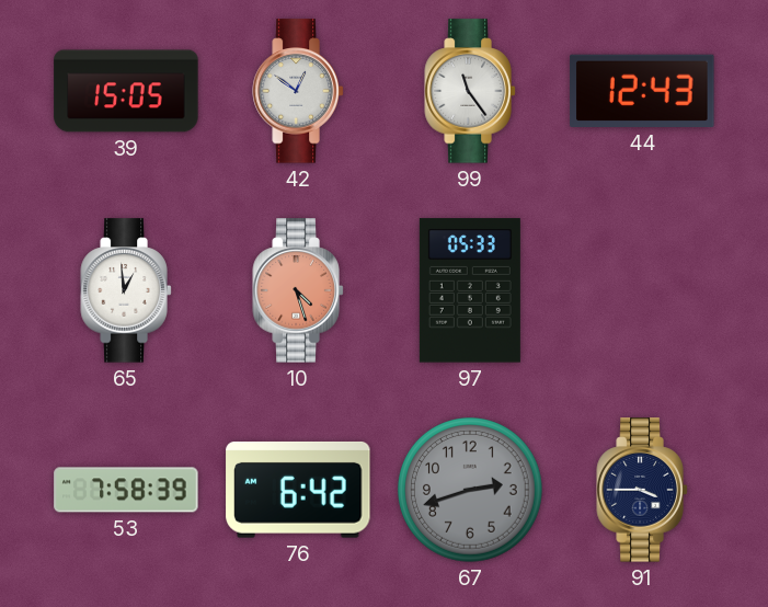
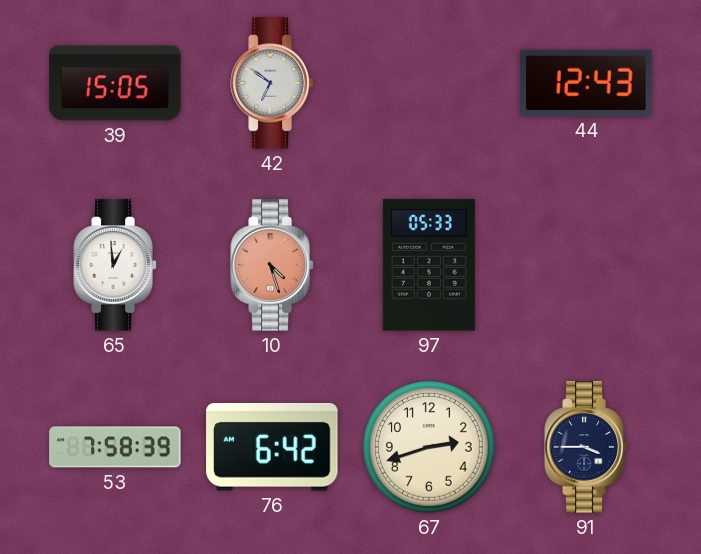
42: 12:51 -> 6:51 (272, 83)
99: 11:24 -> none (470, 91)
67 dial: grey -> cream (430, 448)
